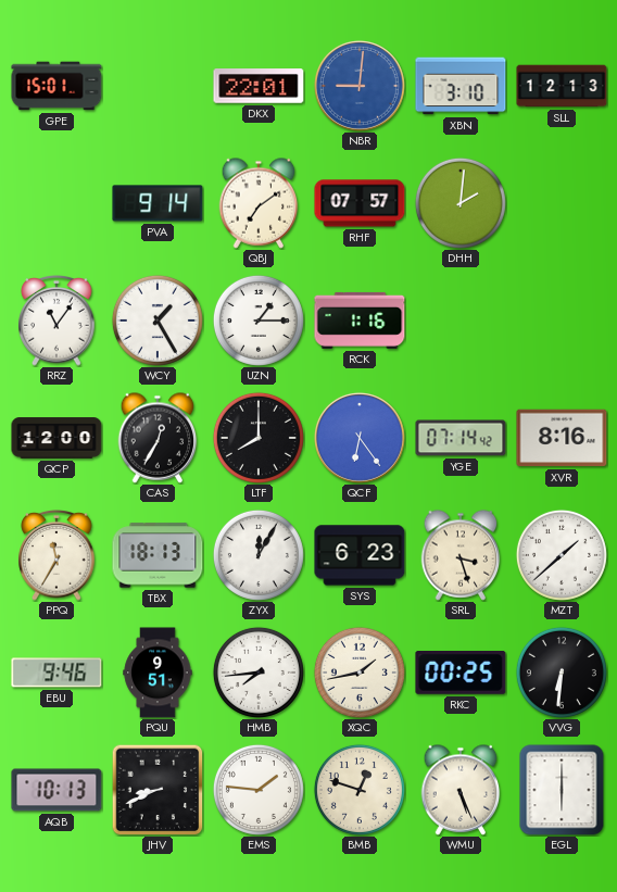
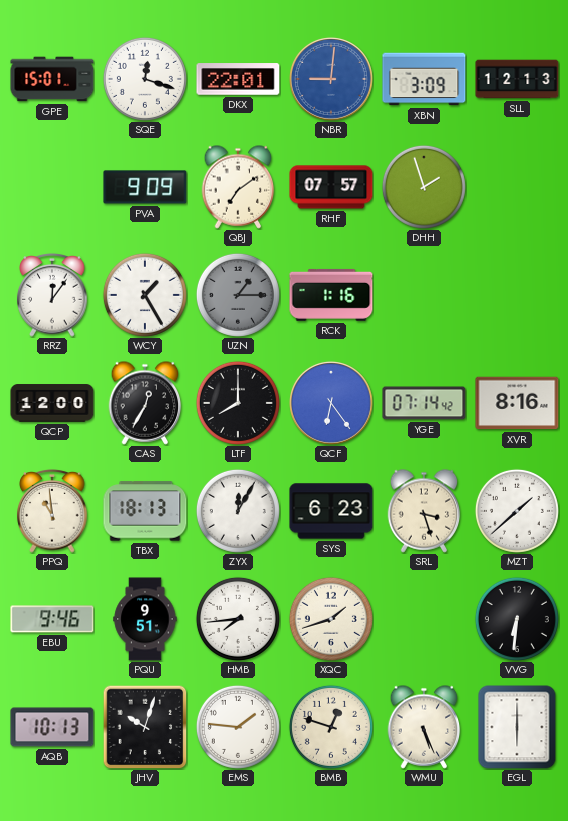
SQE: none -> 12:18 (145, 79)
XBN: 3:10 -> 3:09 (424, 79)
PVA: 9:14 -> 9:09 (145, 187)
DHH: 2:01 -> 1:57 (424, 187)
RRZ: 11:06 -> 12:06 (52, 296)
UZN dial: white -> grey (238, 295)
PPQ: 11:35 -> 10:59 (52, 512)
XQC: 1:43 -> 1:42 (331, 619)
RKC: 00:25 -> none (461, 674)
JHV: 8:41 -> 10:03 (145, 727)
